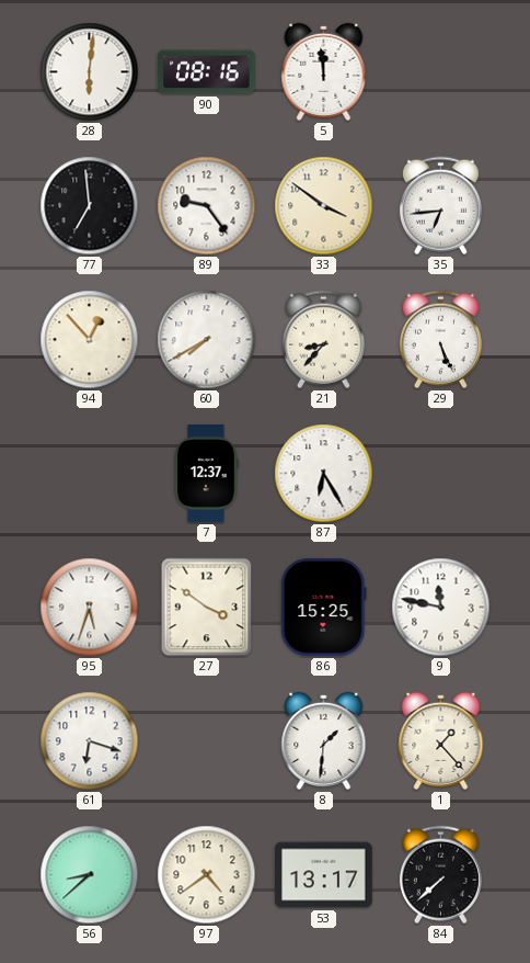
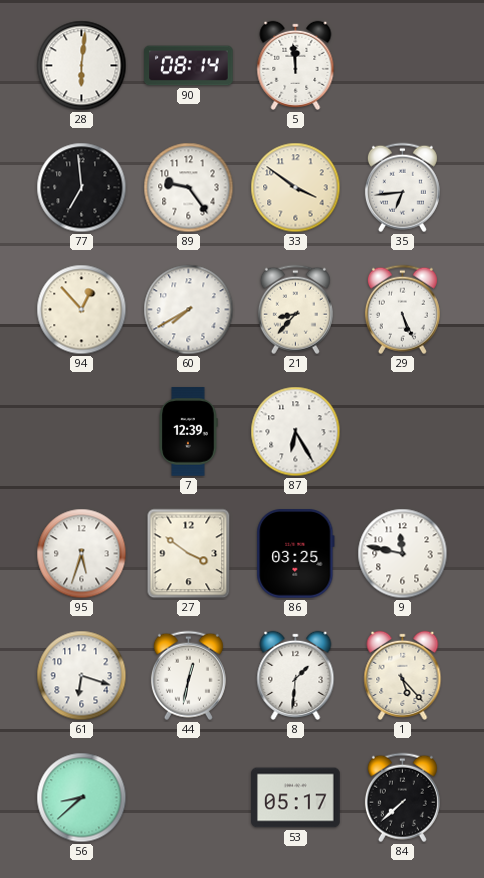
90: 08:16 -> 08:14 (189, 66)
7: 12:37 -> 12:39 (188, 432)
86: 15:25 -> 03:25 (296, 554)
44: none -> 12:32 (188, 676)
1: 1:23 -> 5:23 (403, 675)
97: 4:39 -> none (207, 875)
53: 13:17 -> 05:17 (296, 798)
